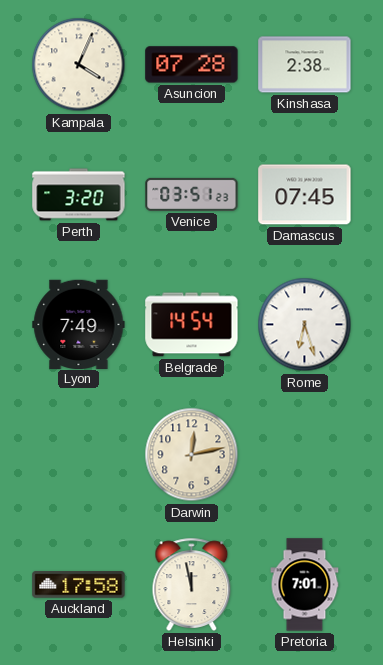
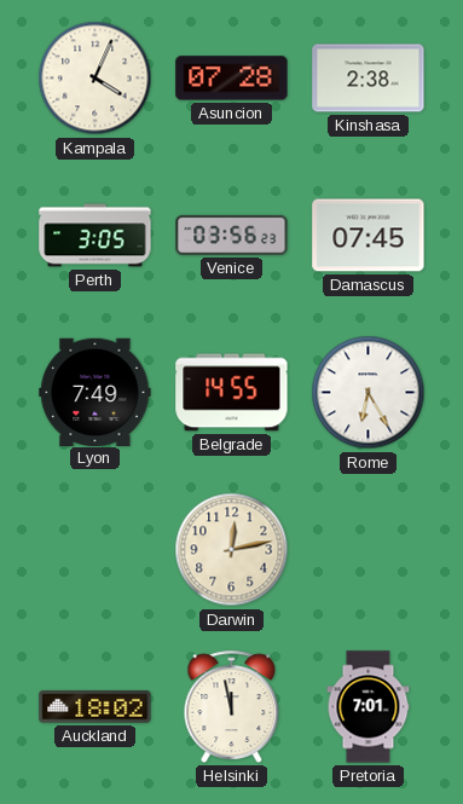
Perth: 3:20 -> 3:05 (96, 236)
Venice: 03:51 -> 03:56 (232, 235)
Belgrade: 14:54 -> 14:55 (232, 393)
Rome: 6:27 -> 6:25 (369, 393)
Auckland: 17:58 -> 18:02 (96, 707)
